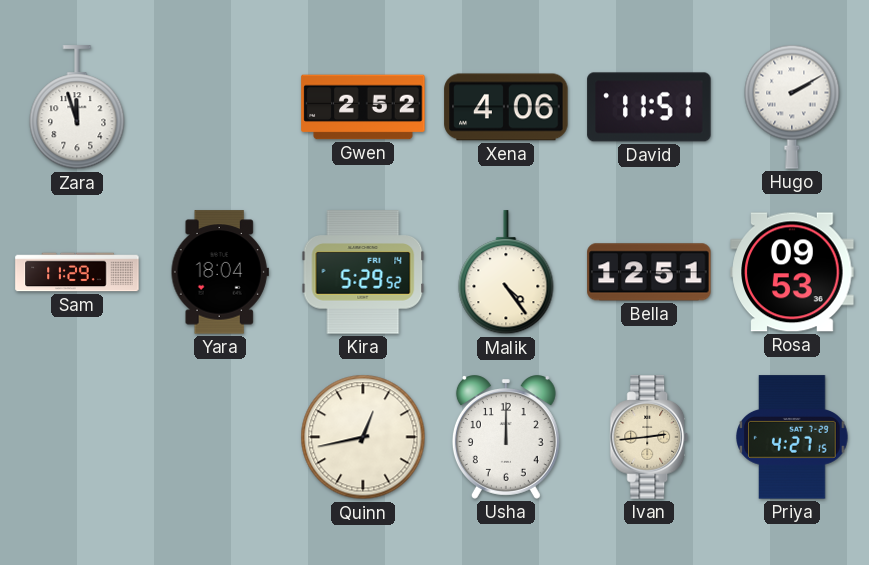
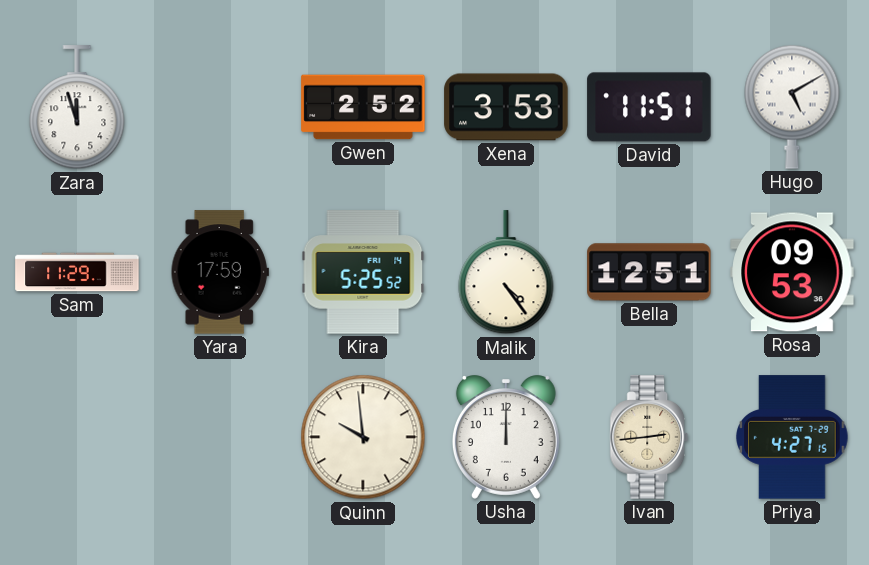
Xena: 4:06 -> 3:53 (506, 107)
Hugo: 2:10 -> 5:10 (792, 107)
Yara: 18:04 -> 17:59 (220, 272)
Kira: 5:29 -> 5:25 (363, 272)
Quinn: 12:43 -> 9:59 (363, 437)
